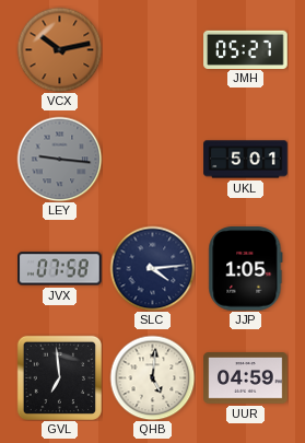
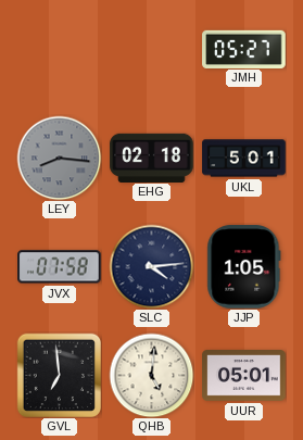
VCX: 10:13 -> none (59, 49)
LEY: 9:16 -> 8:16 (59, 158)
EHG: none -> 02:18 (152, 158)
UUR: 04:59 -> 05:01 (244, 376)
